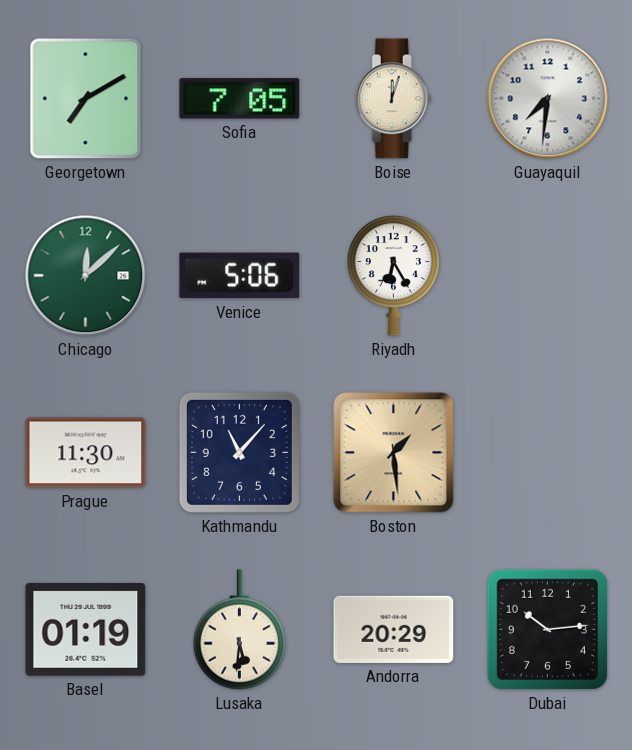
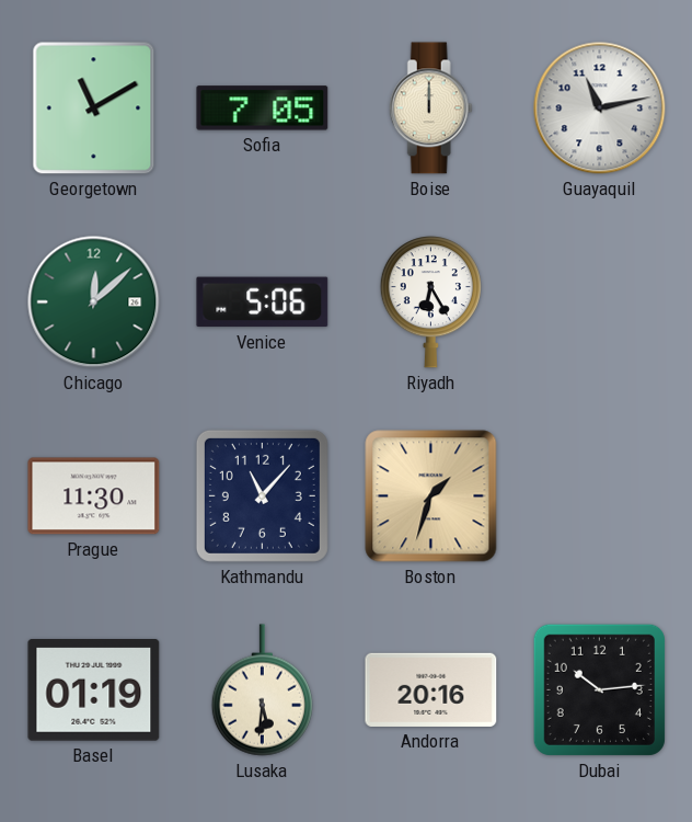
Georgetown: 7:10 -> 11:10 (94, 109)
Boise: 12:03 -> 12:00 (430, 109)
Guayaquil: 7:31 -> 11:13 (600, 109)
Boston: 1:29 -> 1:33 (431, 496)
Andorra: 20:29 -> 20:16 (431, 689)
